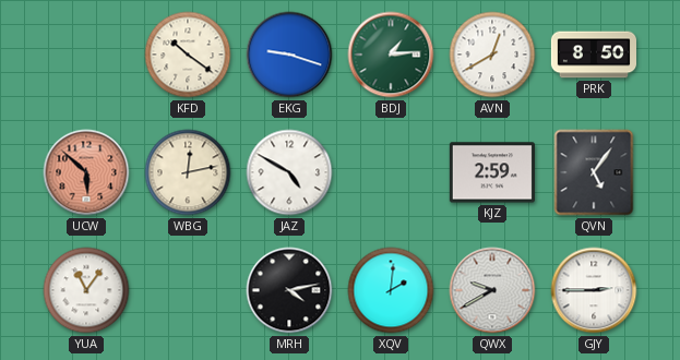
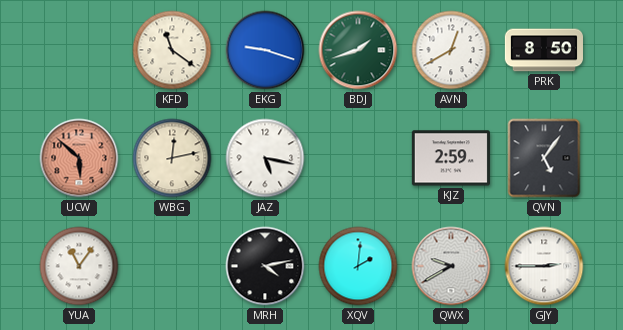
KFD: 10:21 -> 11:21 (172, 50)
BDJ: 1:14 -> 1:42 (358, 50)
JAZ: 4:50 -> 5:17 (265, 158)
